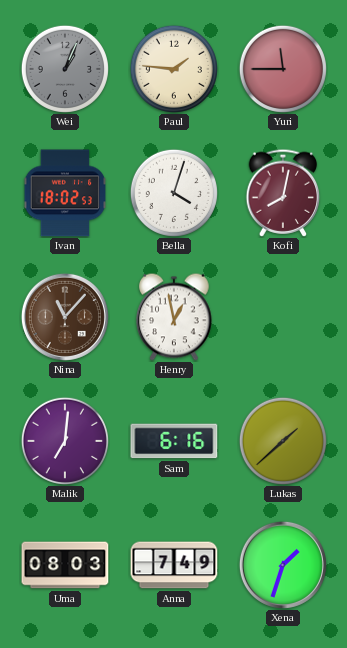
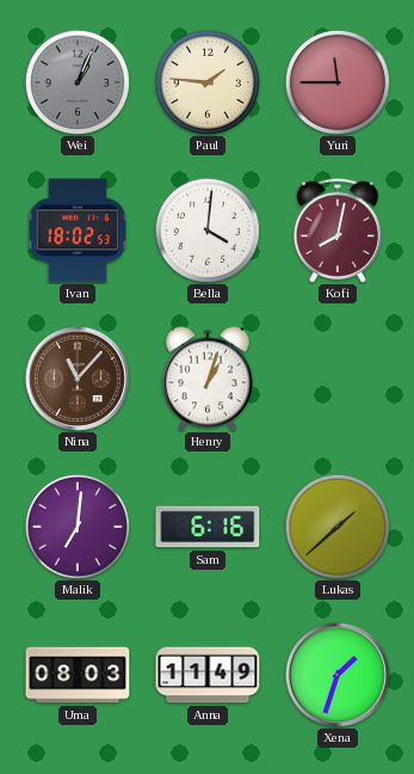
Bella: 4:03 -> 4:01 (208, 231)
Henry: 12:58 -> 1:03 (208, 379)
Anna: 7:49 -> 11:49 (208, 675)
